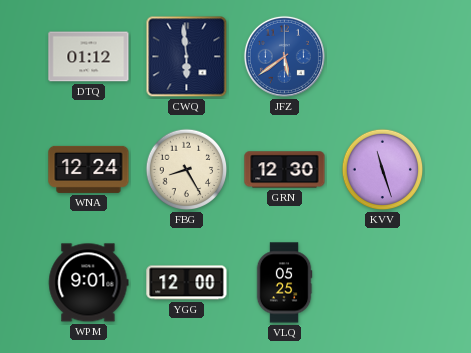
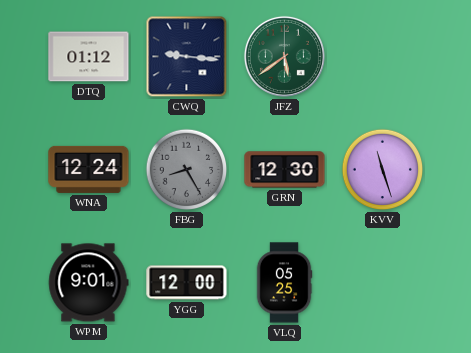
CWQ: 5:59 -> 9:16 (187, 57)
JFZ dial: blue -> green (284, 56)
FBG dial: cream -> grey (187, 170)
